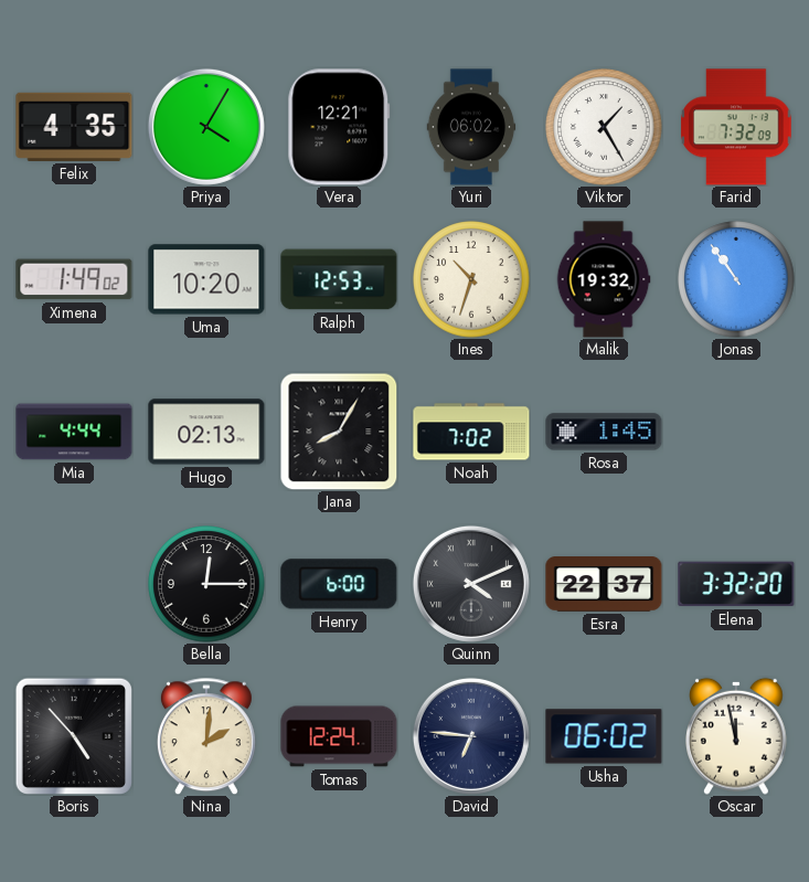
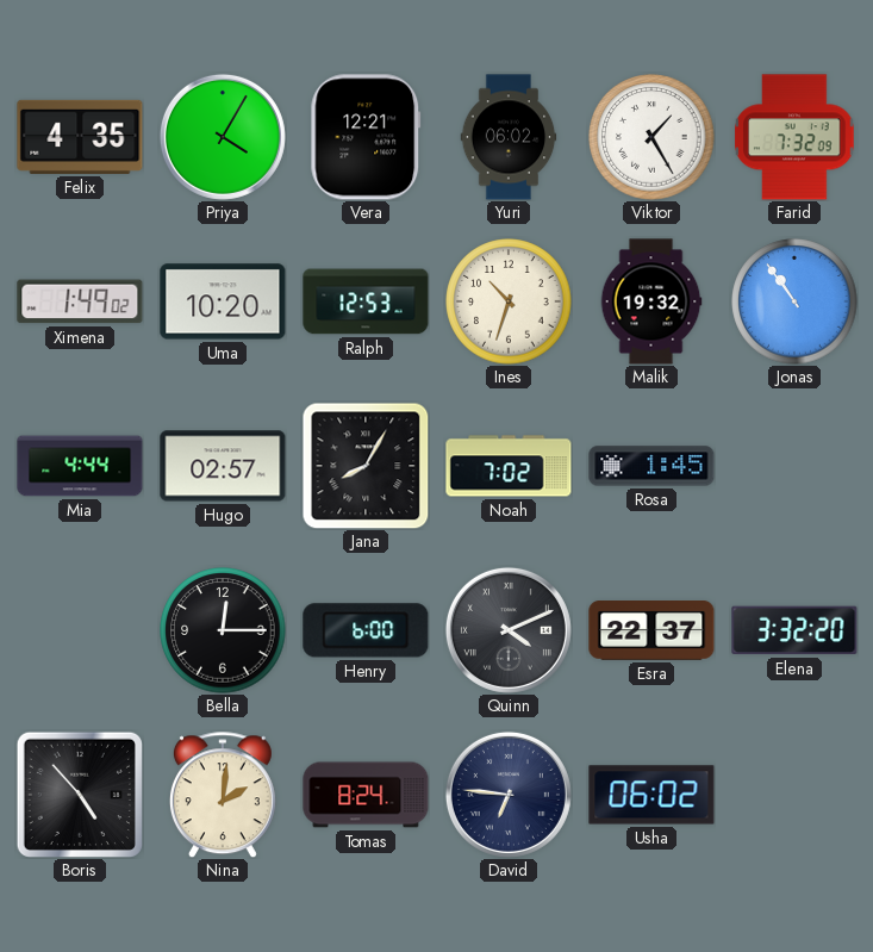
Hugo: 02:13 -> 02:57 (223, 466)
Tomas: 12:24 -> 8:24 (366, 795)
Oscar: 11:58 -> none (737, 736)
